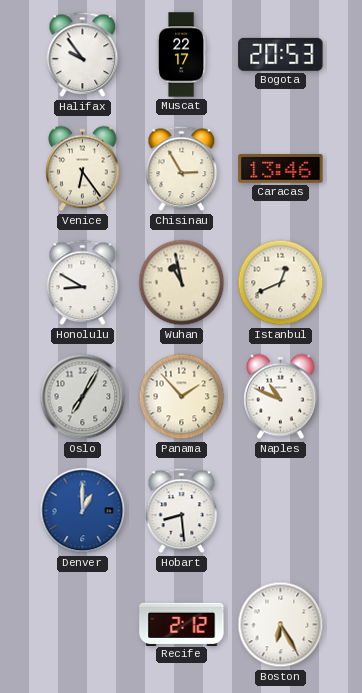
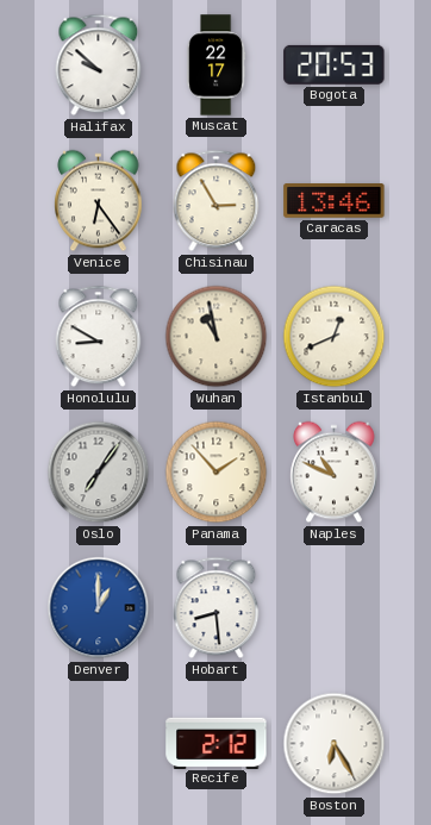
Halifax: 9:54 -> 9:52 (99, 65)
Oslo: 7:05 -> 7:06 (99, 473)
